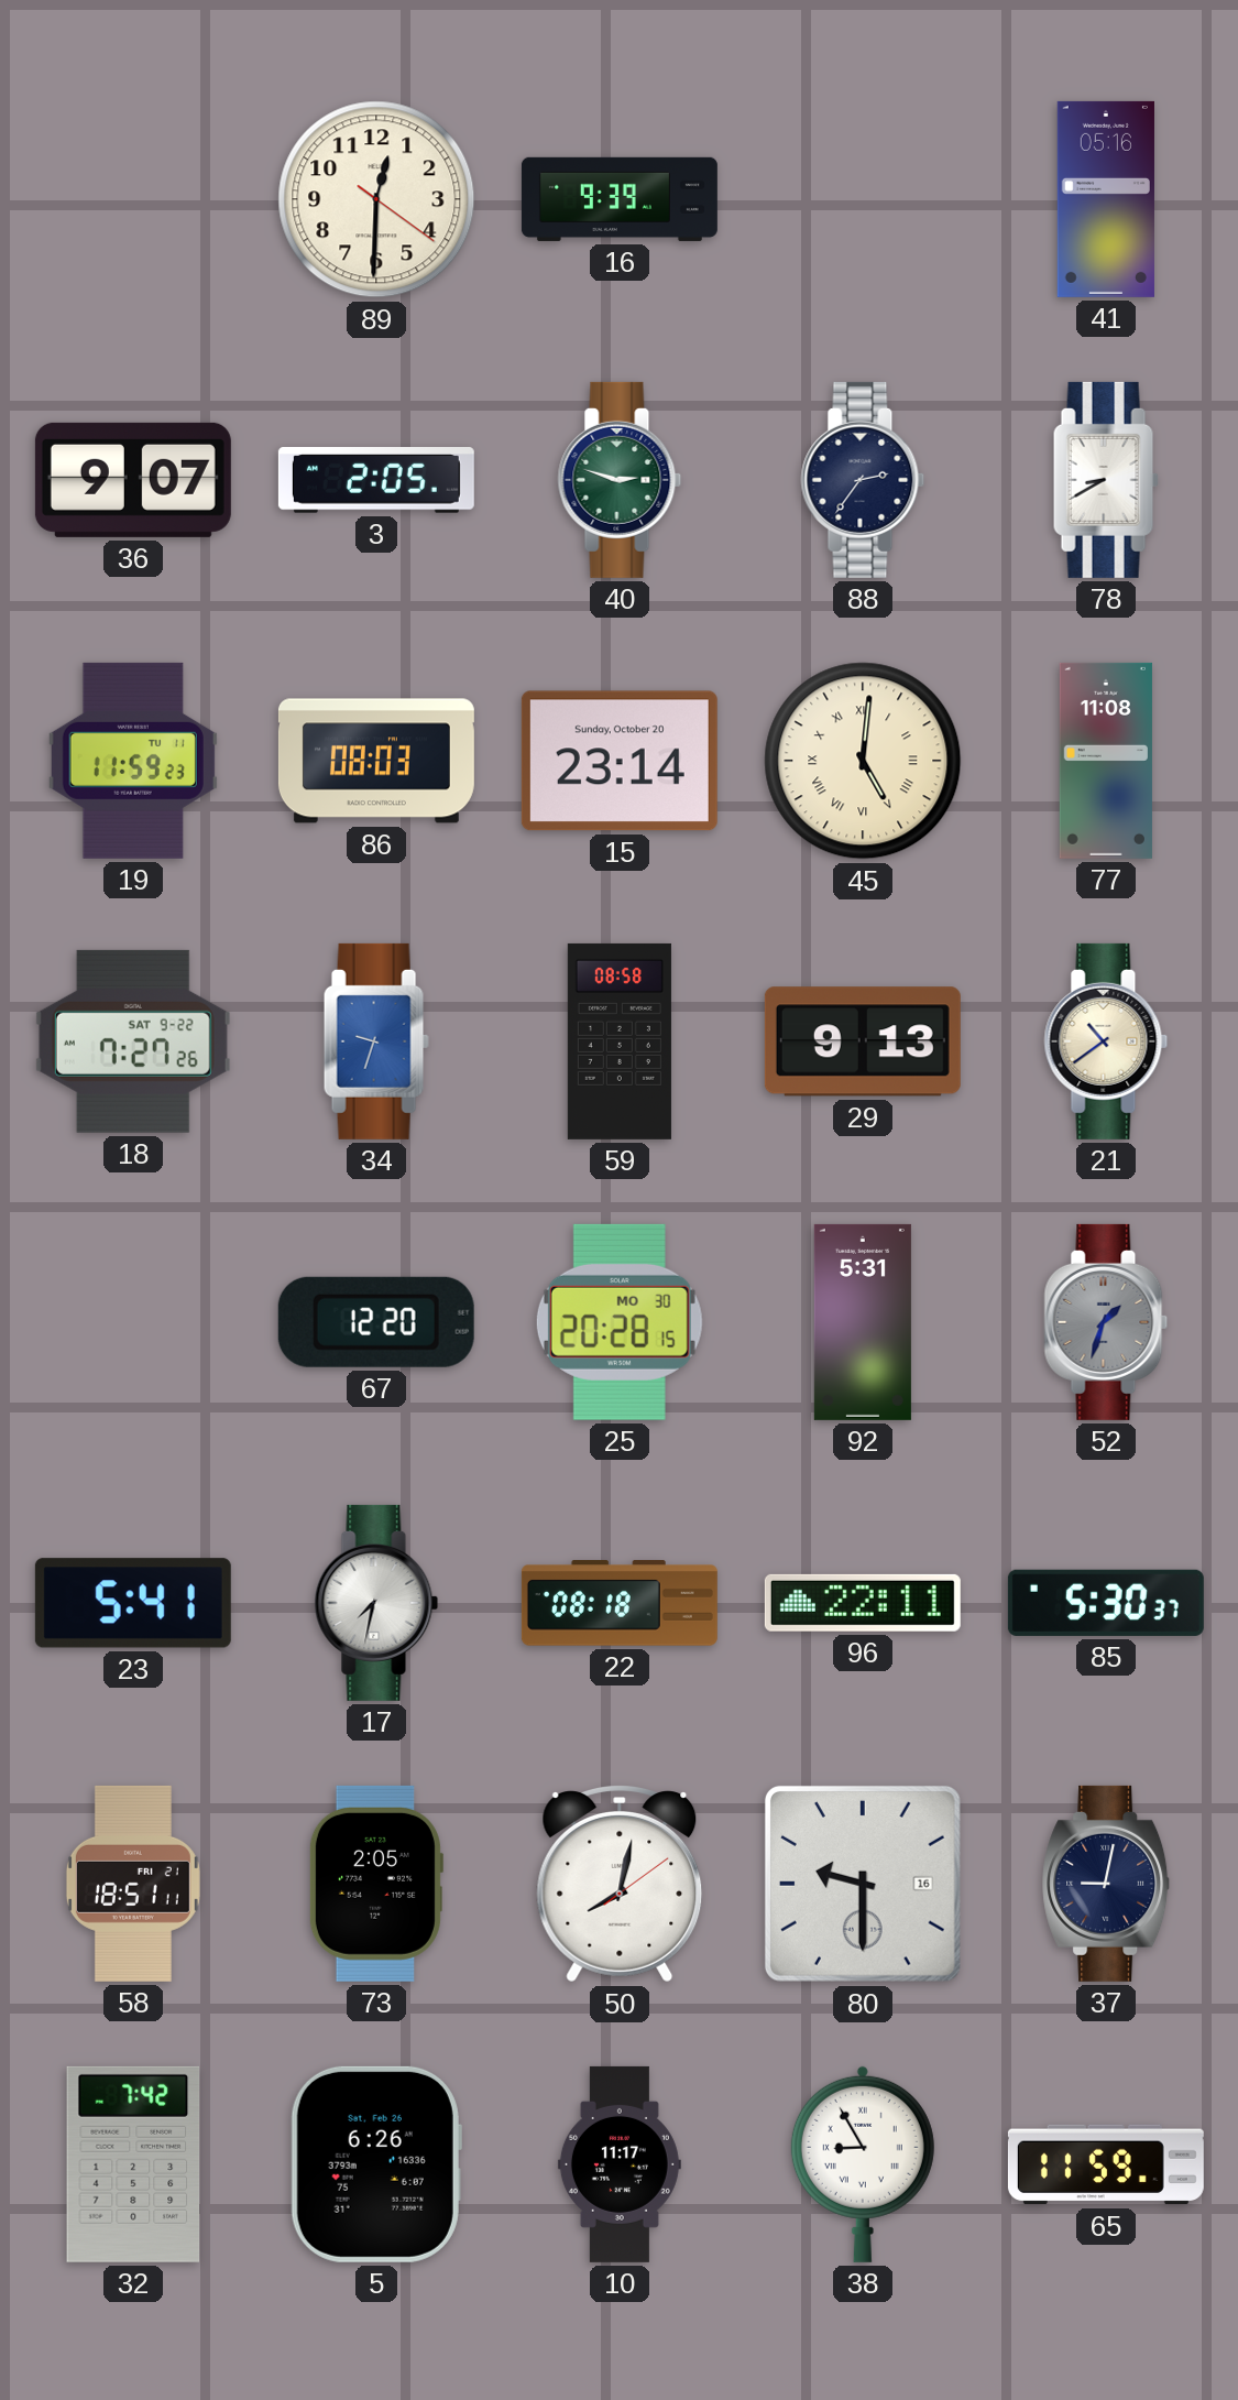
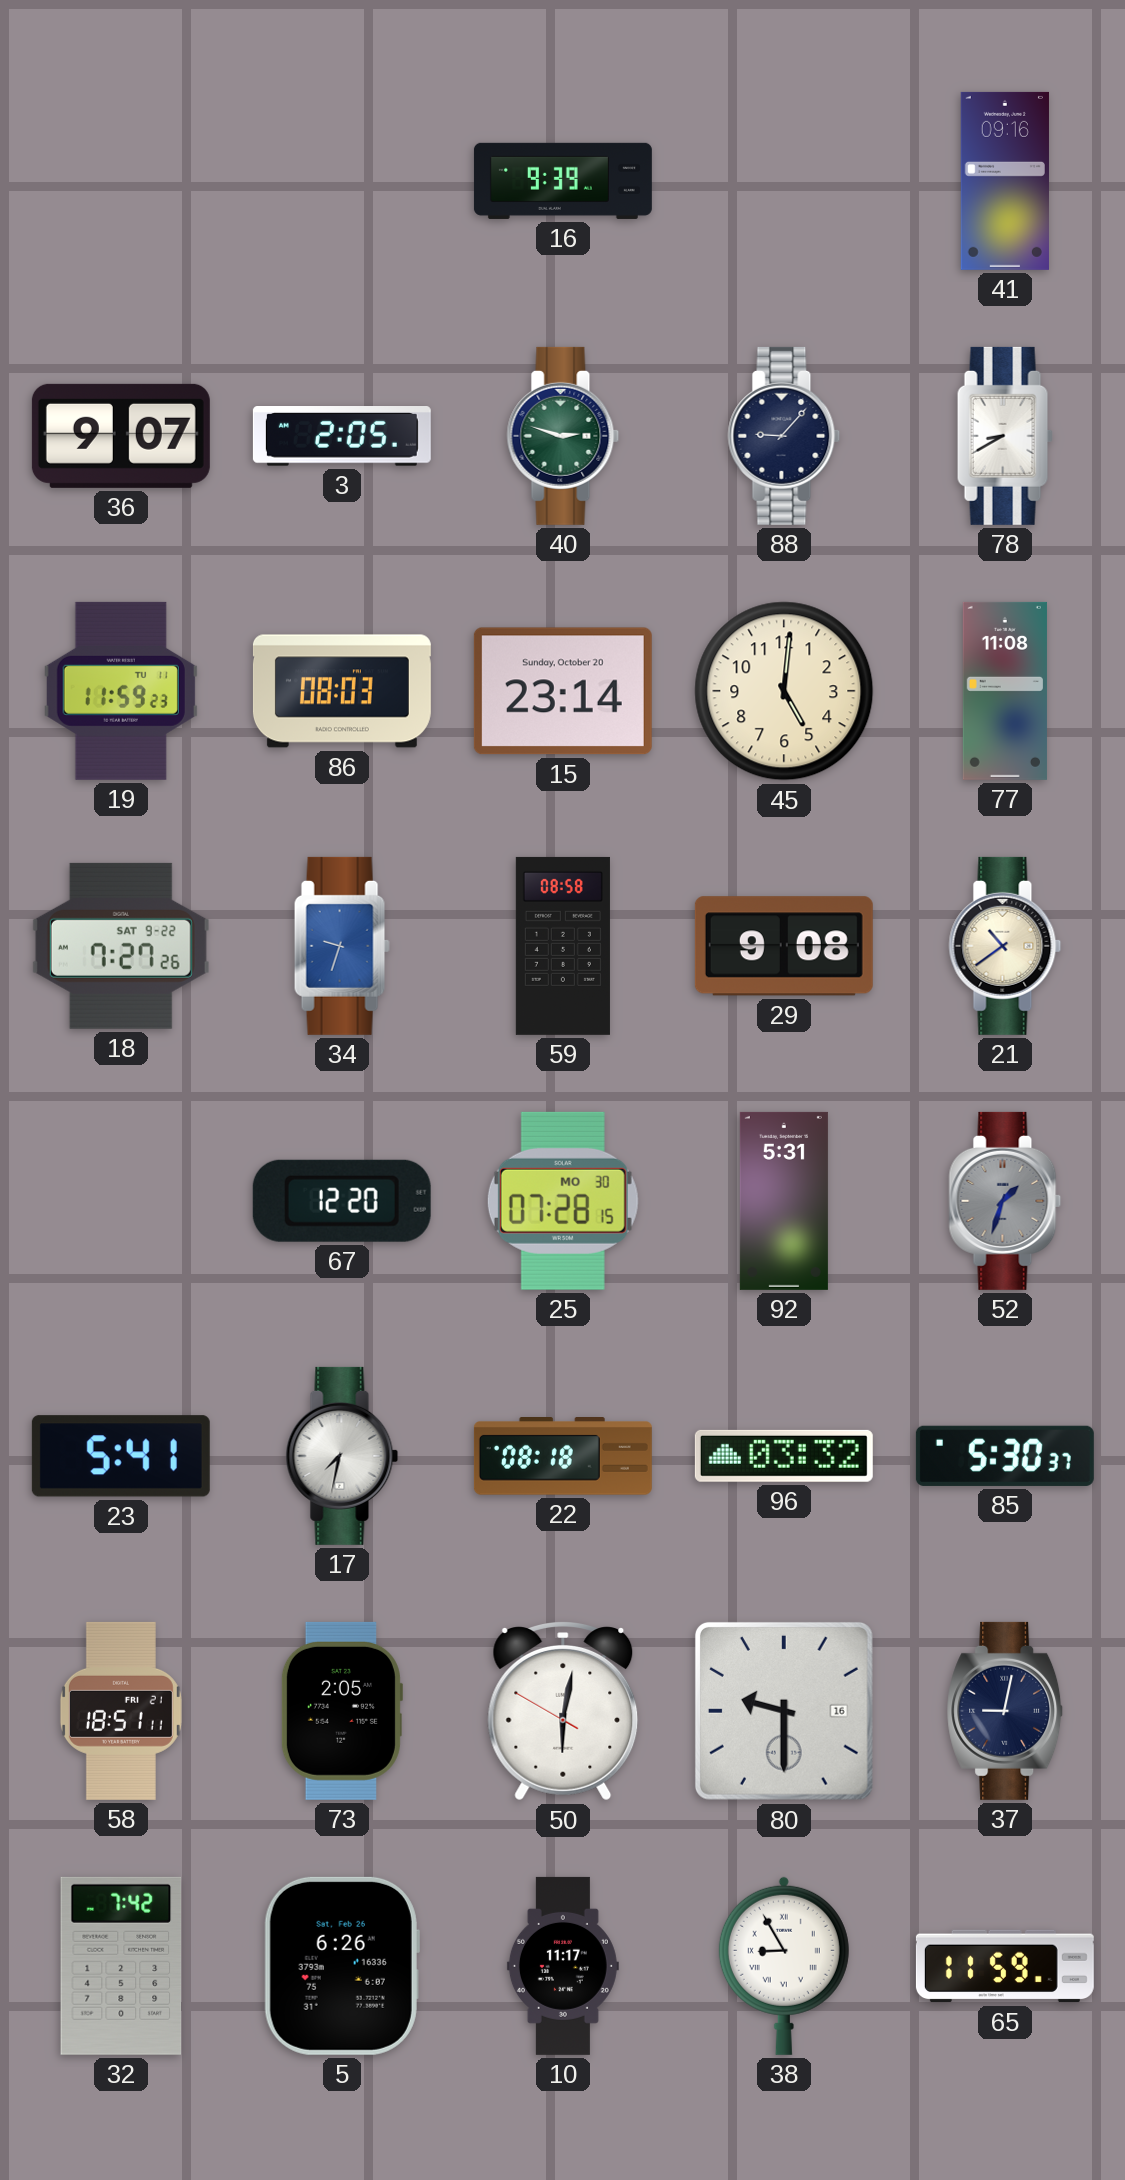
89: 12:30 -> none (376, 199)
41: 05:16 -> 09:16 (1005, 181)
88: 2:36 -> 9:07 (784, 436)
45 numerals: Roman -> Arabic (784, 691)
29: 9:13 -> 9:08 (784, 946)
25: 20:28 -> 07:28 (563, 1201)
96: 22:11 -> 03:32 (784, 1456)
50: 8:02 -> 6:01 (563, 1711)
